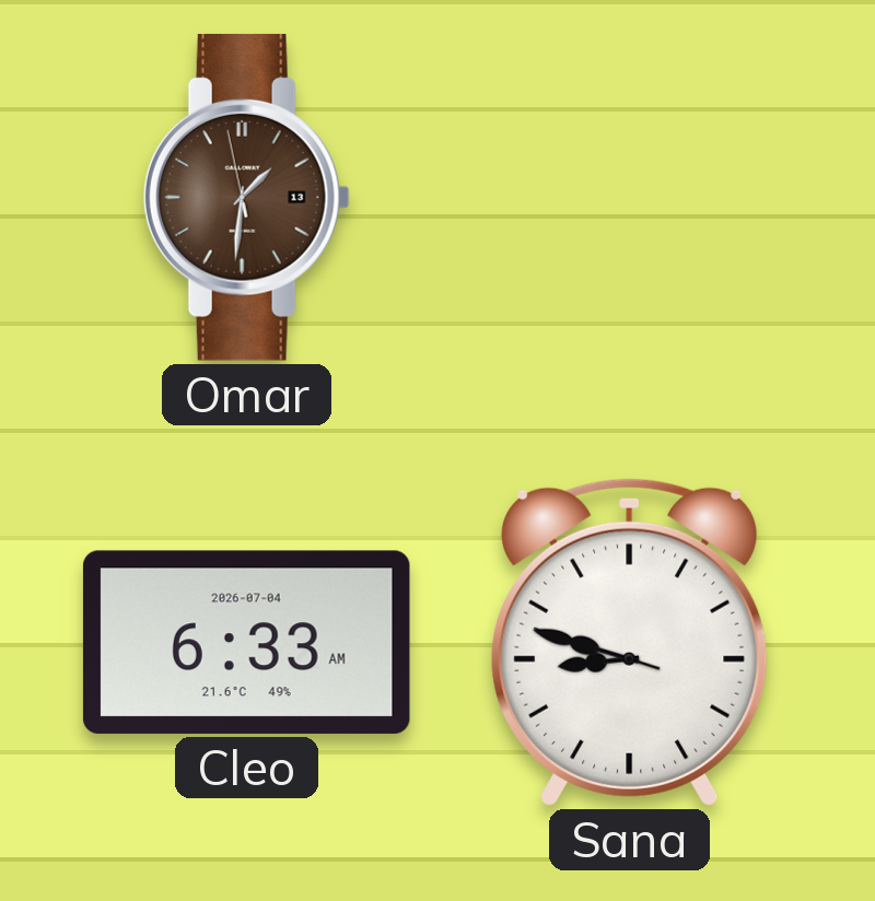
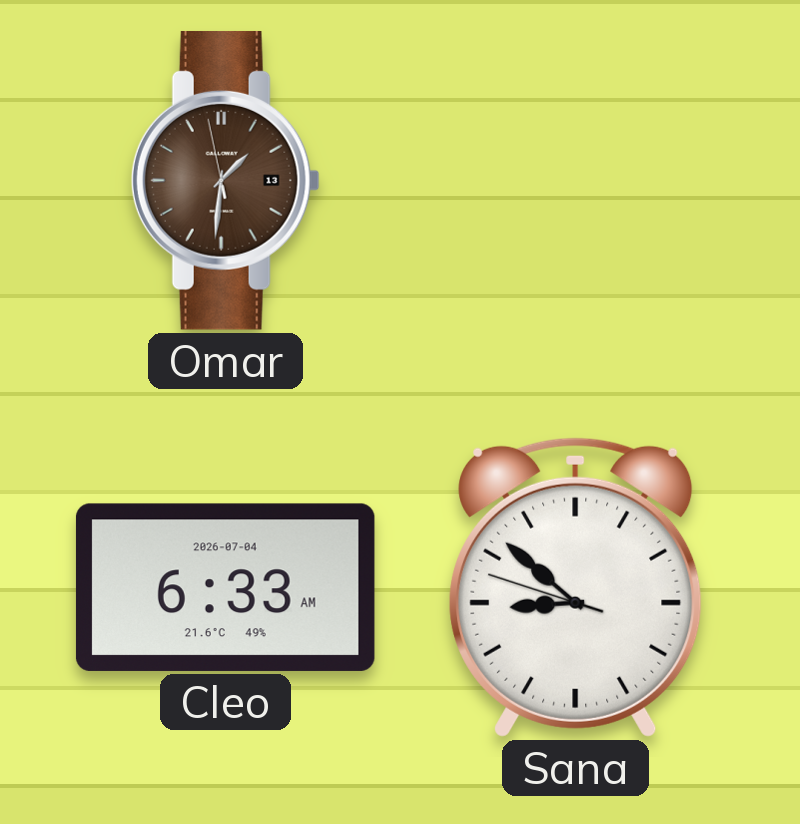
Sana: 8:47 -> 8:51 (576, 587)
